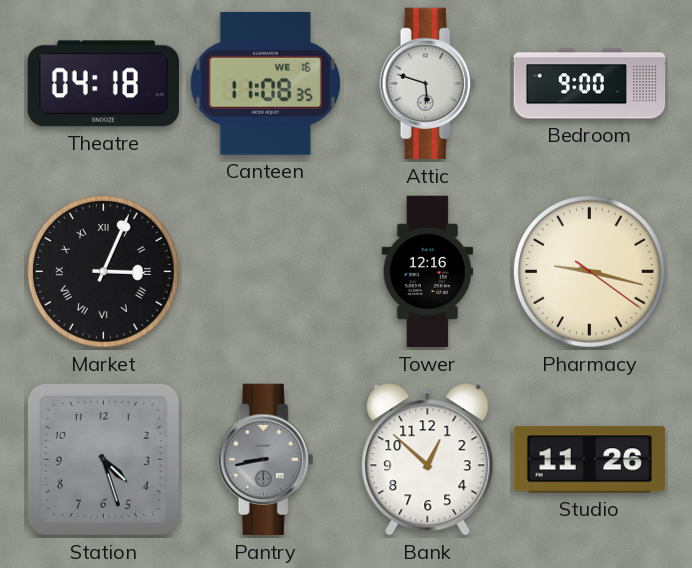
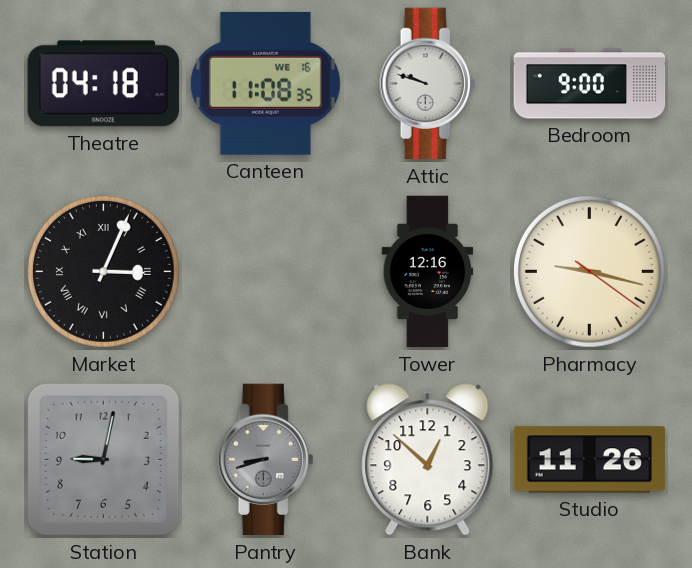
Attic: 5:48 -> 9:48 (428, 84)
Station: 4:27 -> 9:02 (103, 459)
Pantry: 8:43 -> 8:42 (266, 460)
